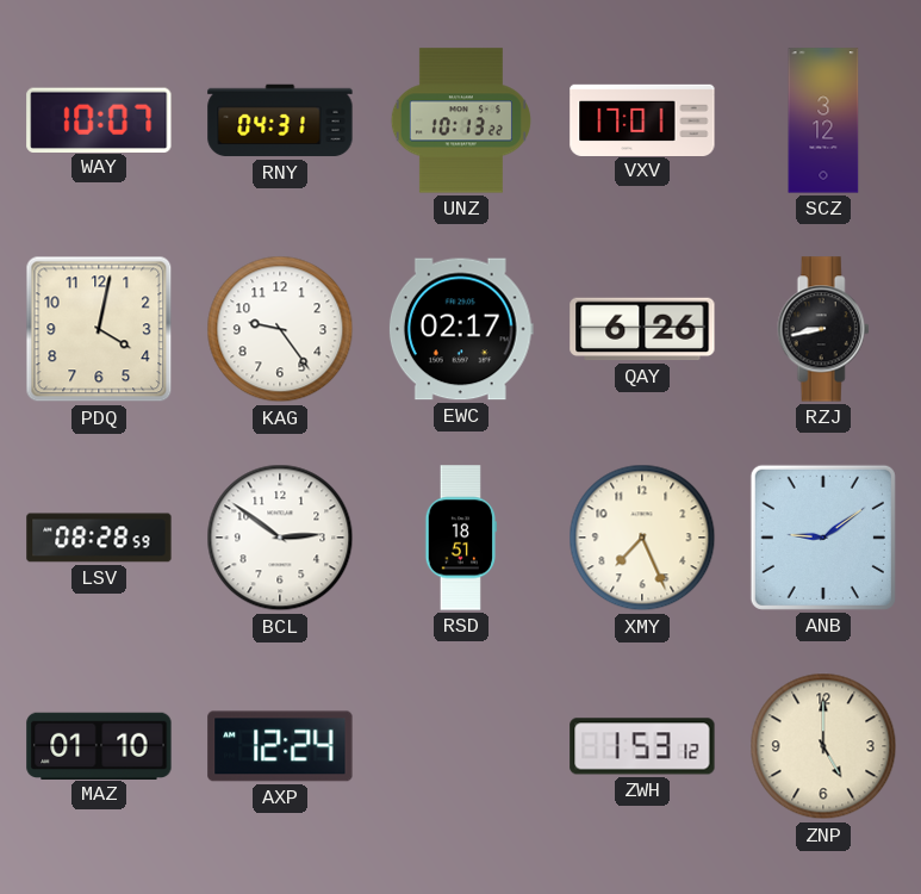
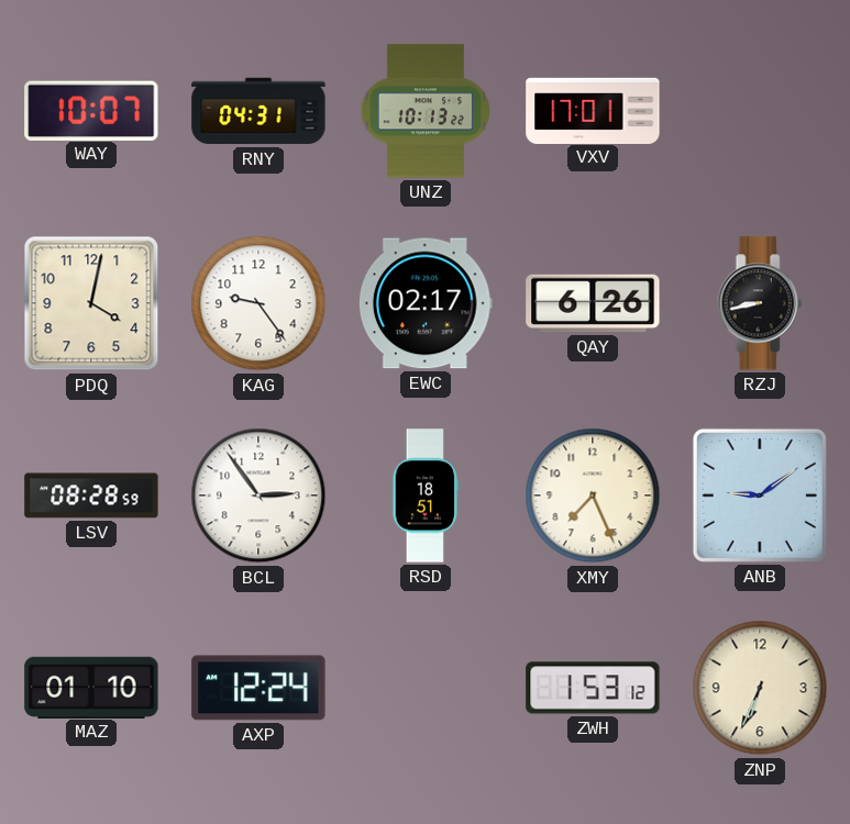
SCZ: 3:12 -> none (823, 120)
BCL: 2:51 -> 2:54 (258, 495)
ZNP: 5:00 -> 6:34 (760, 688)
